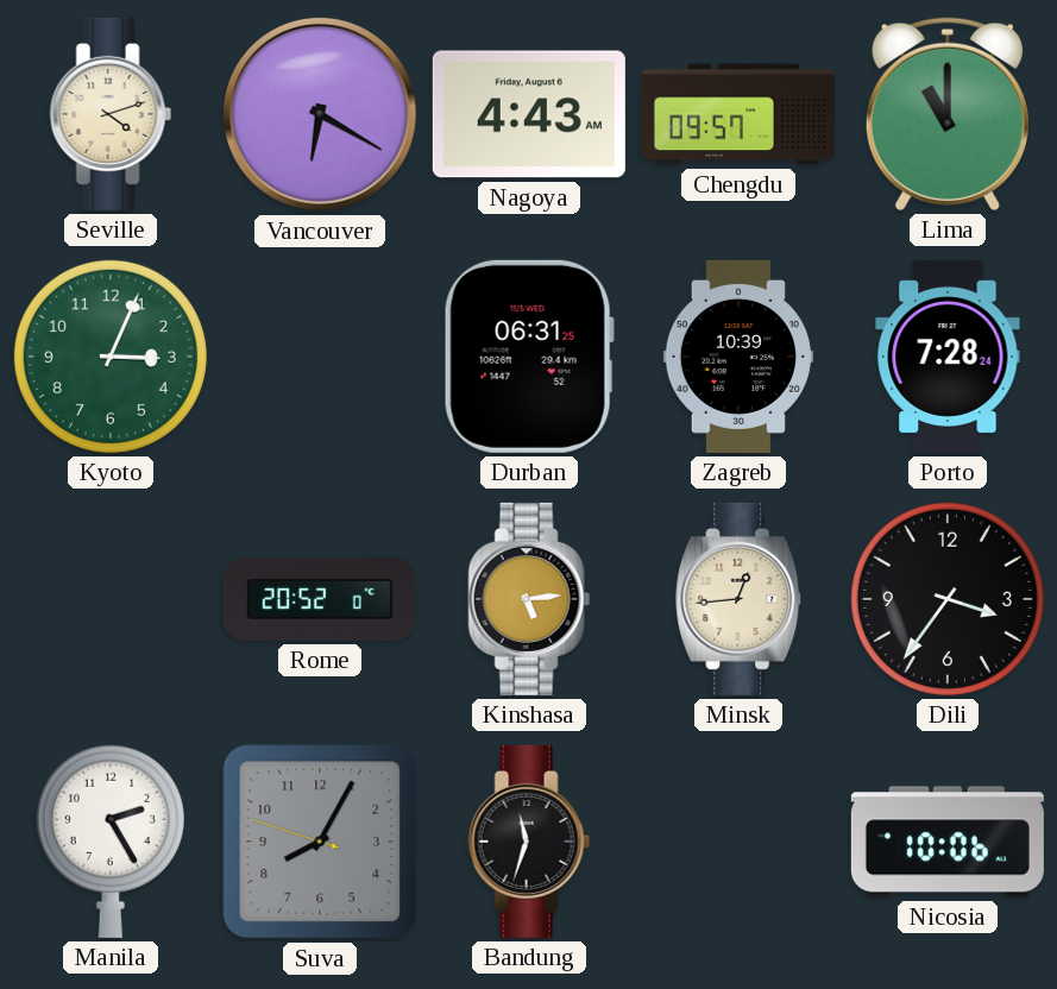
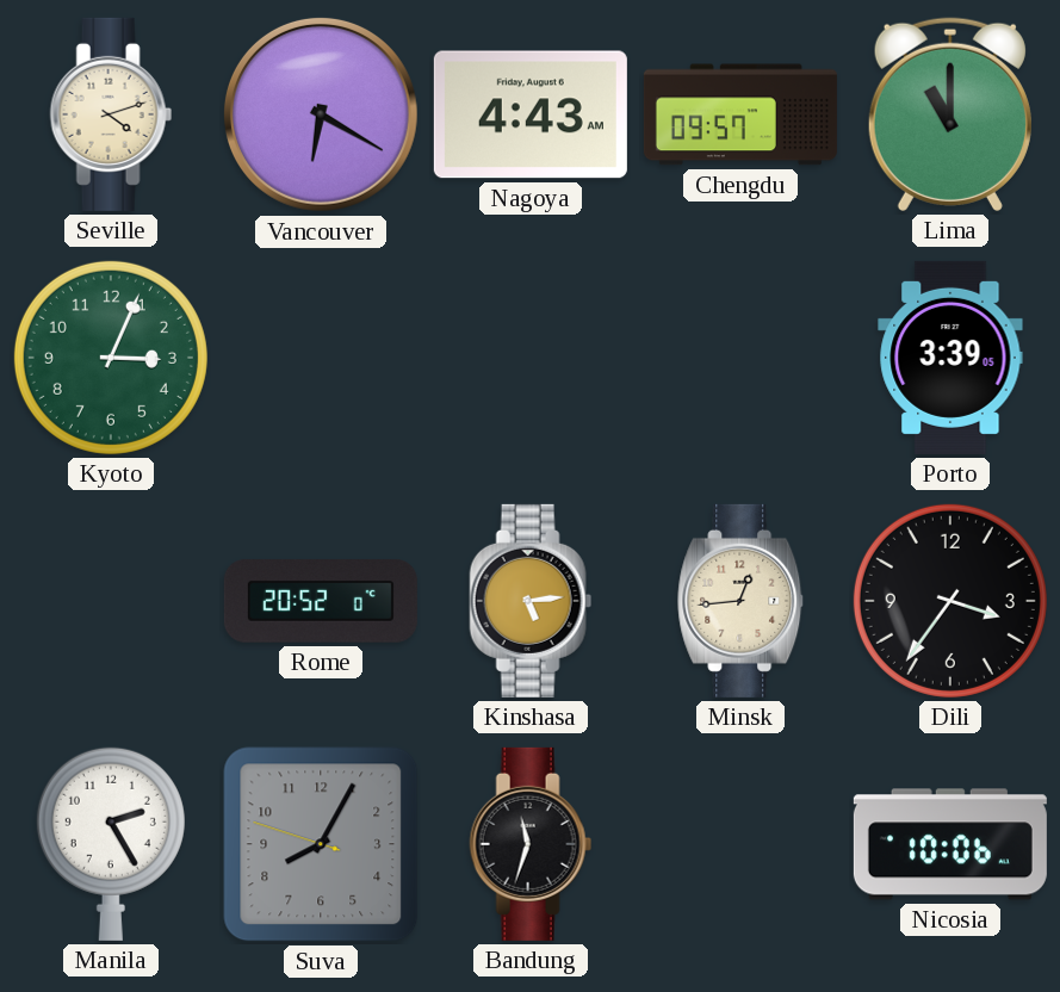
Durban: 06:31 -> none (529, 357)
Zagreb: 10:39 -> none (738, 357)
Porto: 7:28 -> 3:39 (950, 358)
